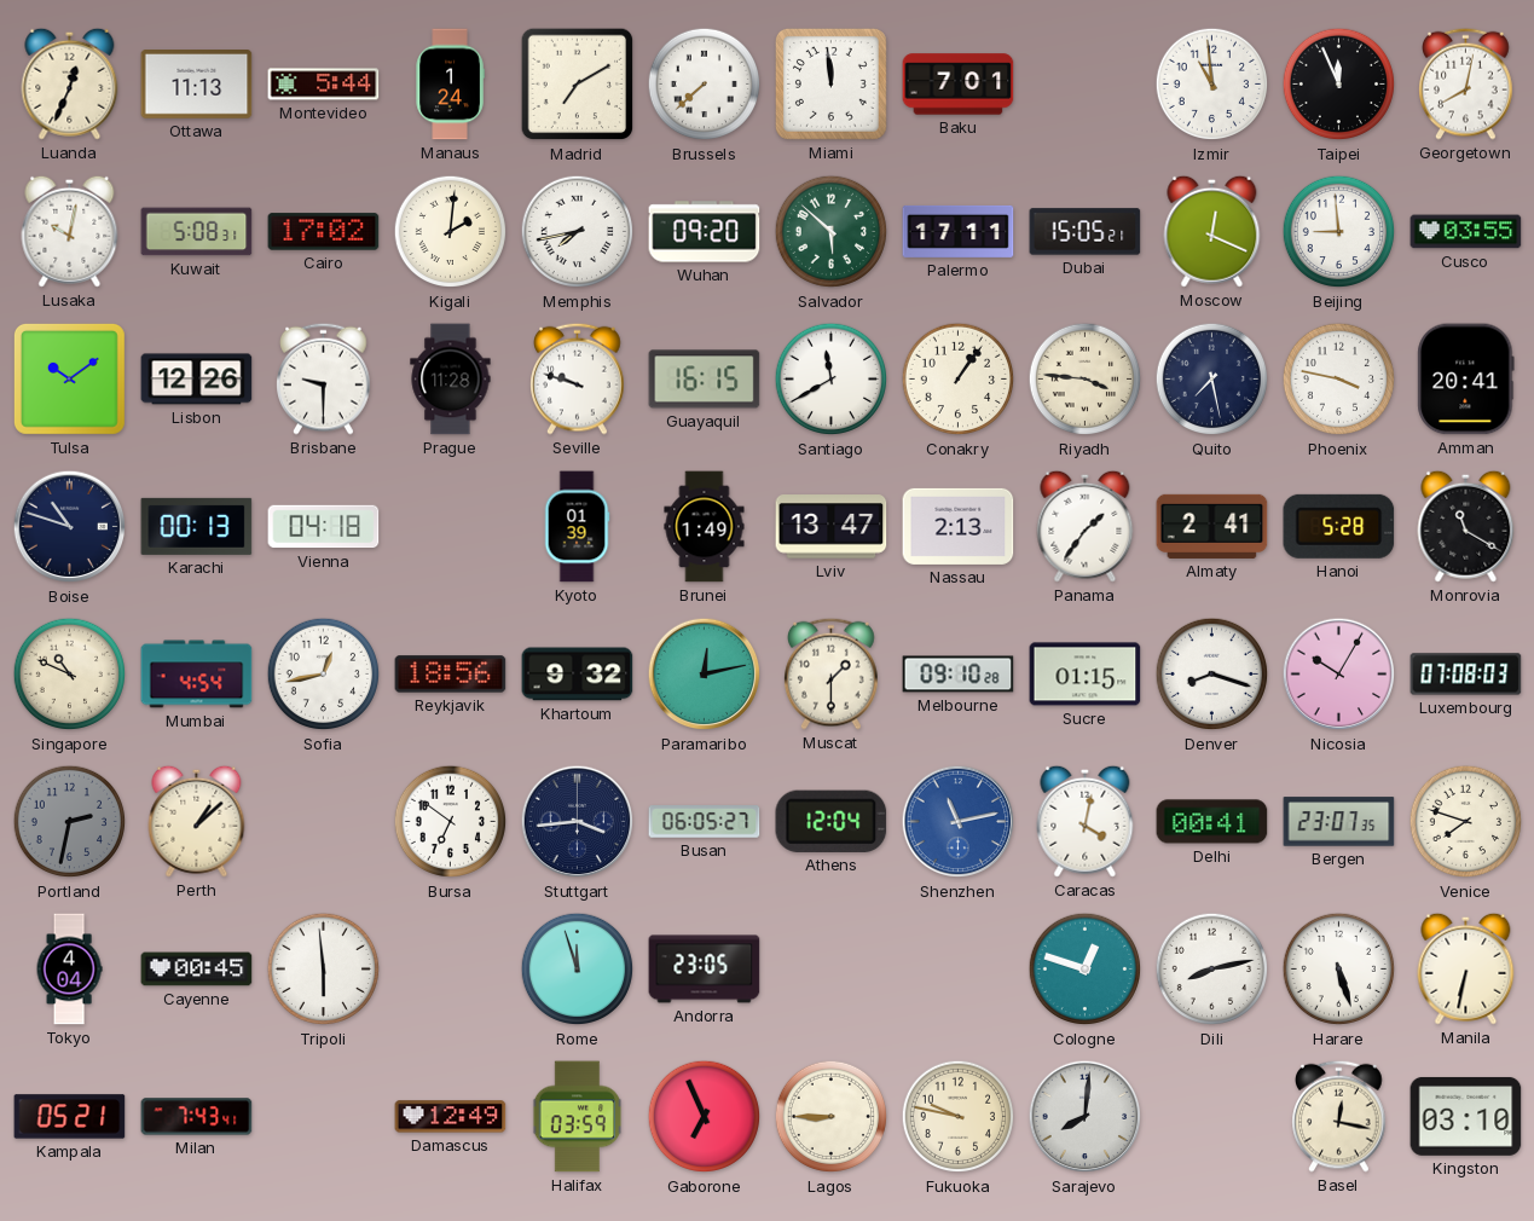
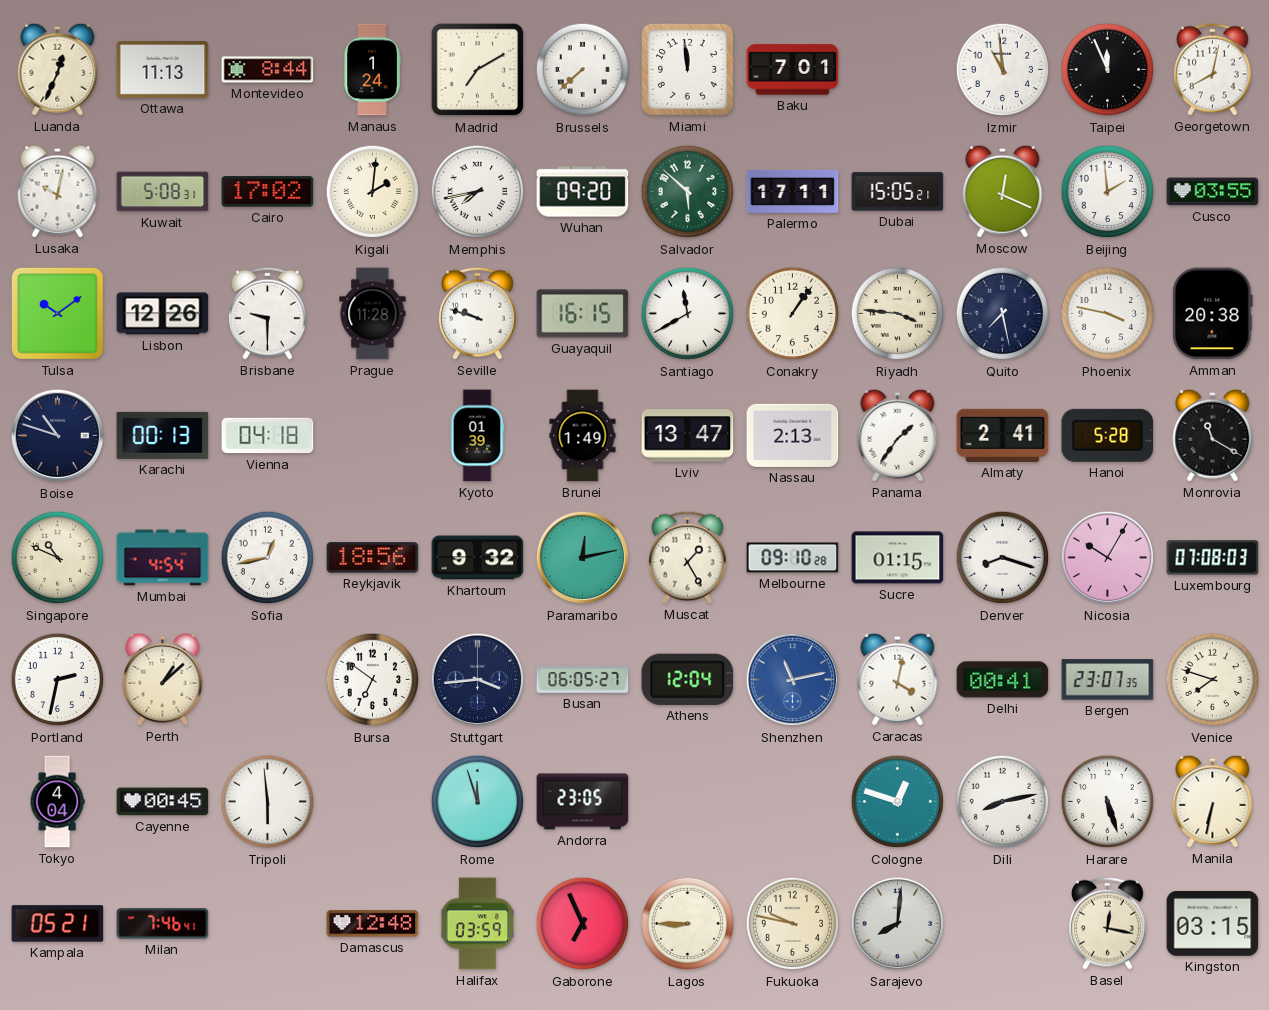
Montevideo: 5:44 -> 8:44 (268, 70)
Beijing: 8:59 -> 1:59 (1108, 192)
Amman: 20:41 -> 20:38 (1213, 314)
Muscat: 1:30 -> 1:25 (688, 557)
Portland dial: grey -> white (58, 680)
Milan: 7:43 -> 7:46 (163, 924)
Damascus: 12:49 -> 12:48 (373, 924)
Kingston: 03:10 -> 03:15 (1213, 923)
